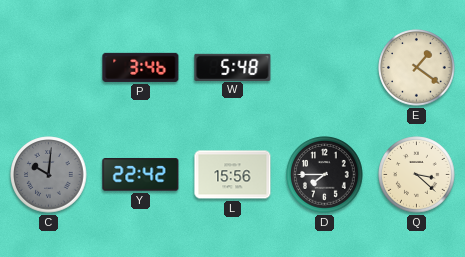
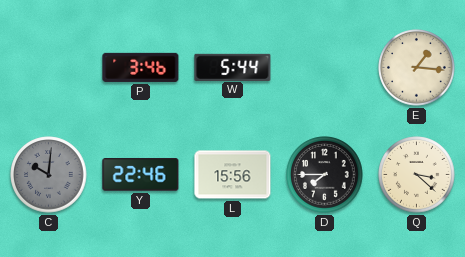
W: 5:48 -> 5:44 (233, 67)
E: 1:21 -> 1:16 (417, 68)
Y: 22:42 -> 22:46 (141, 175)
